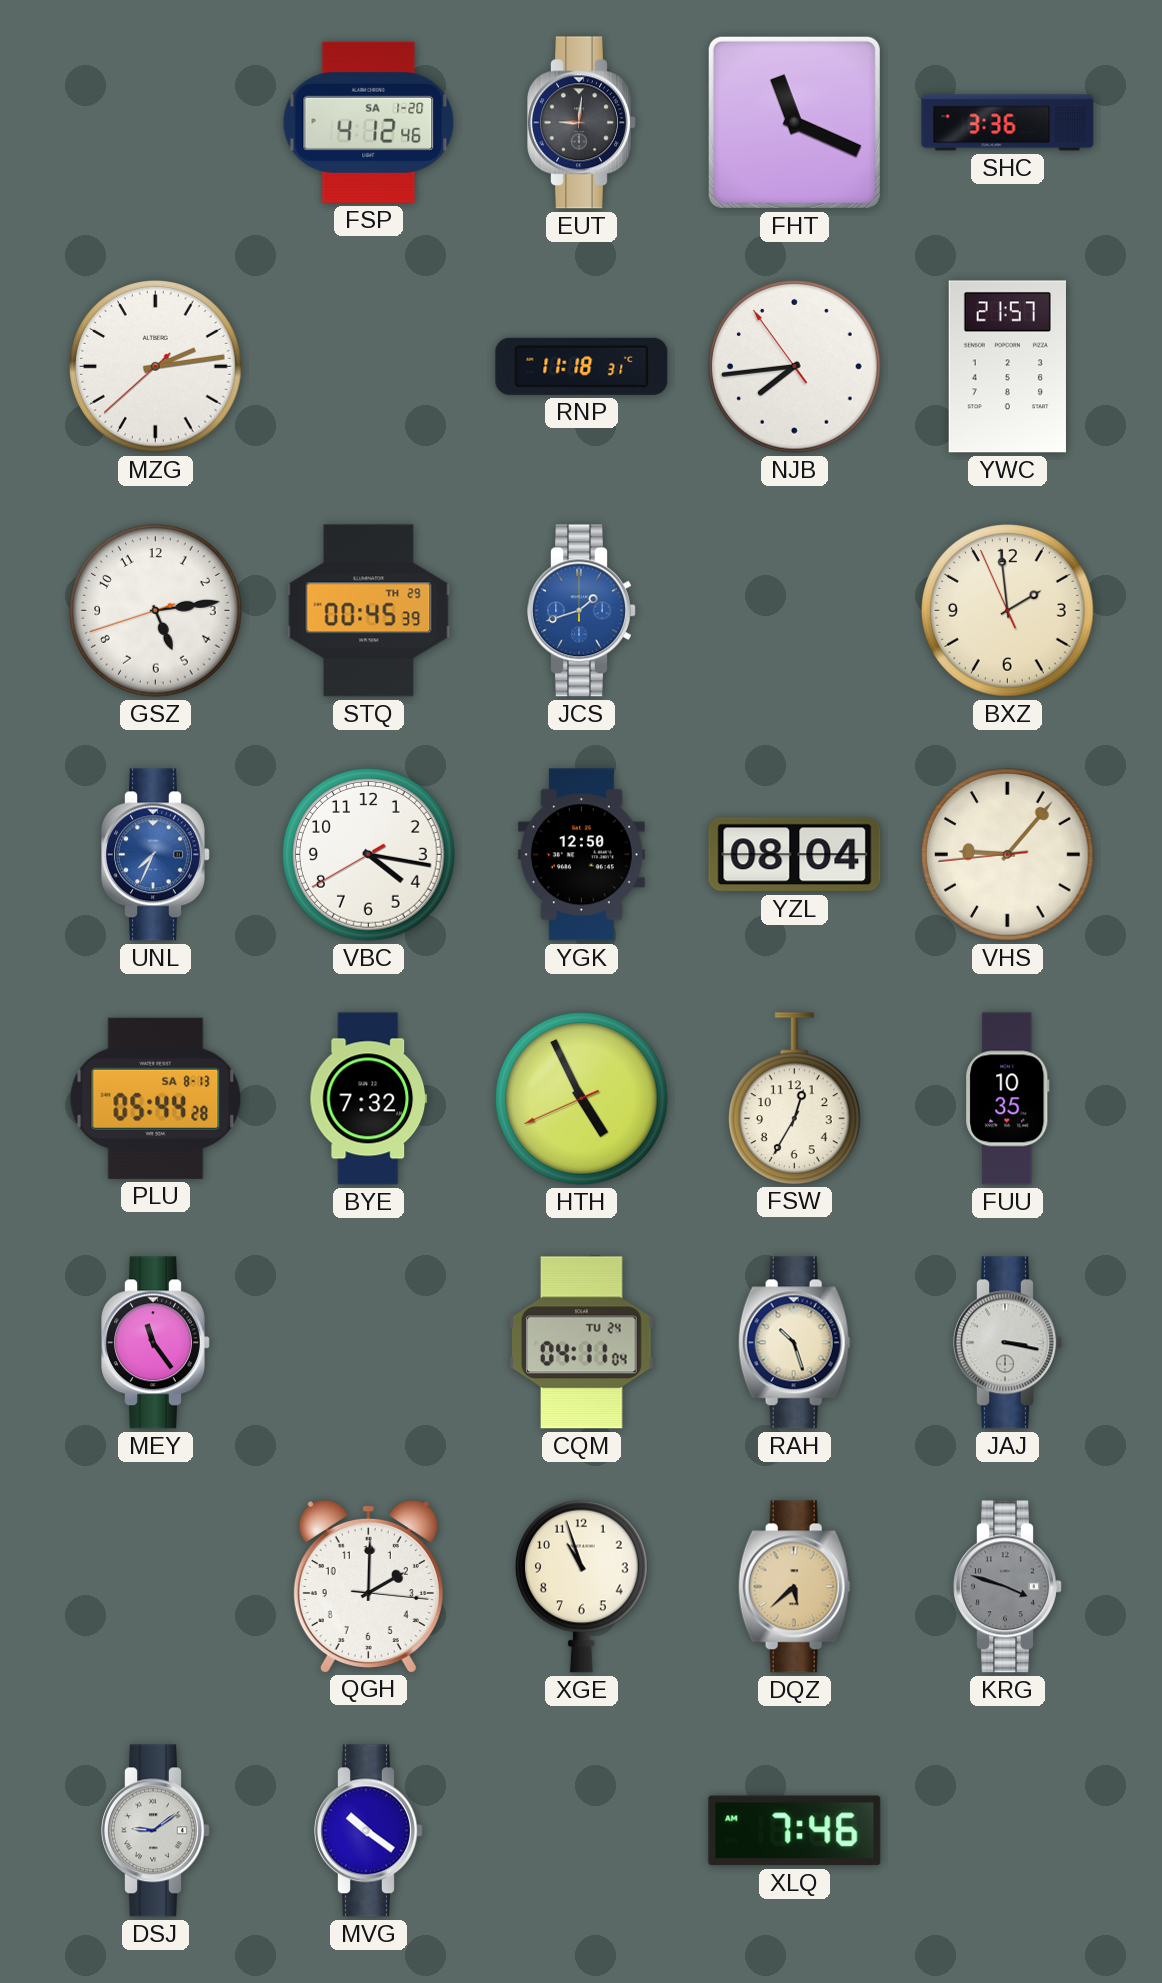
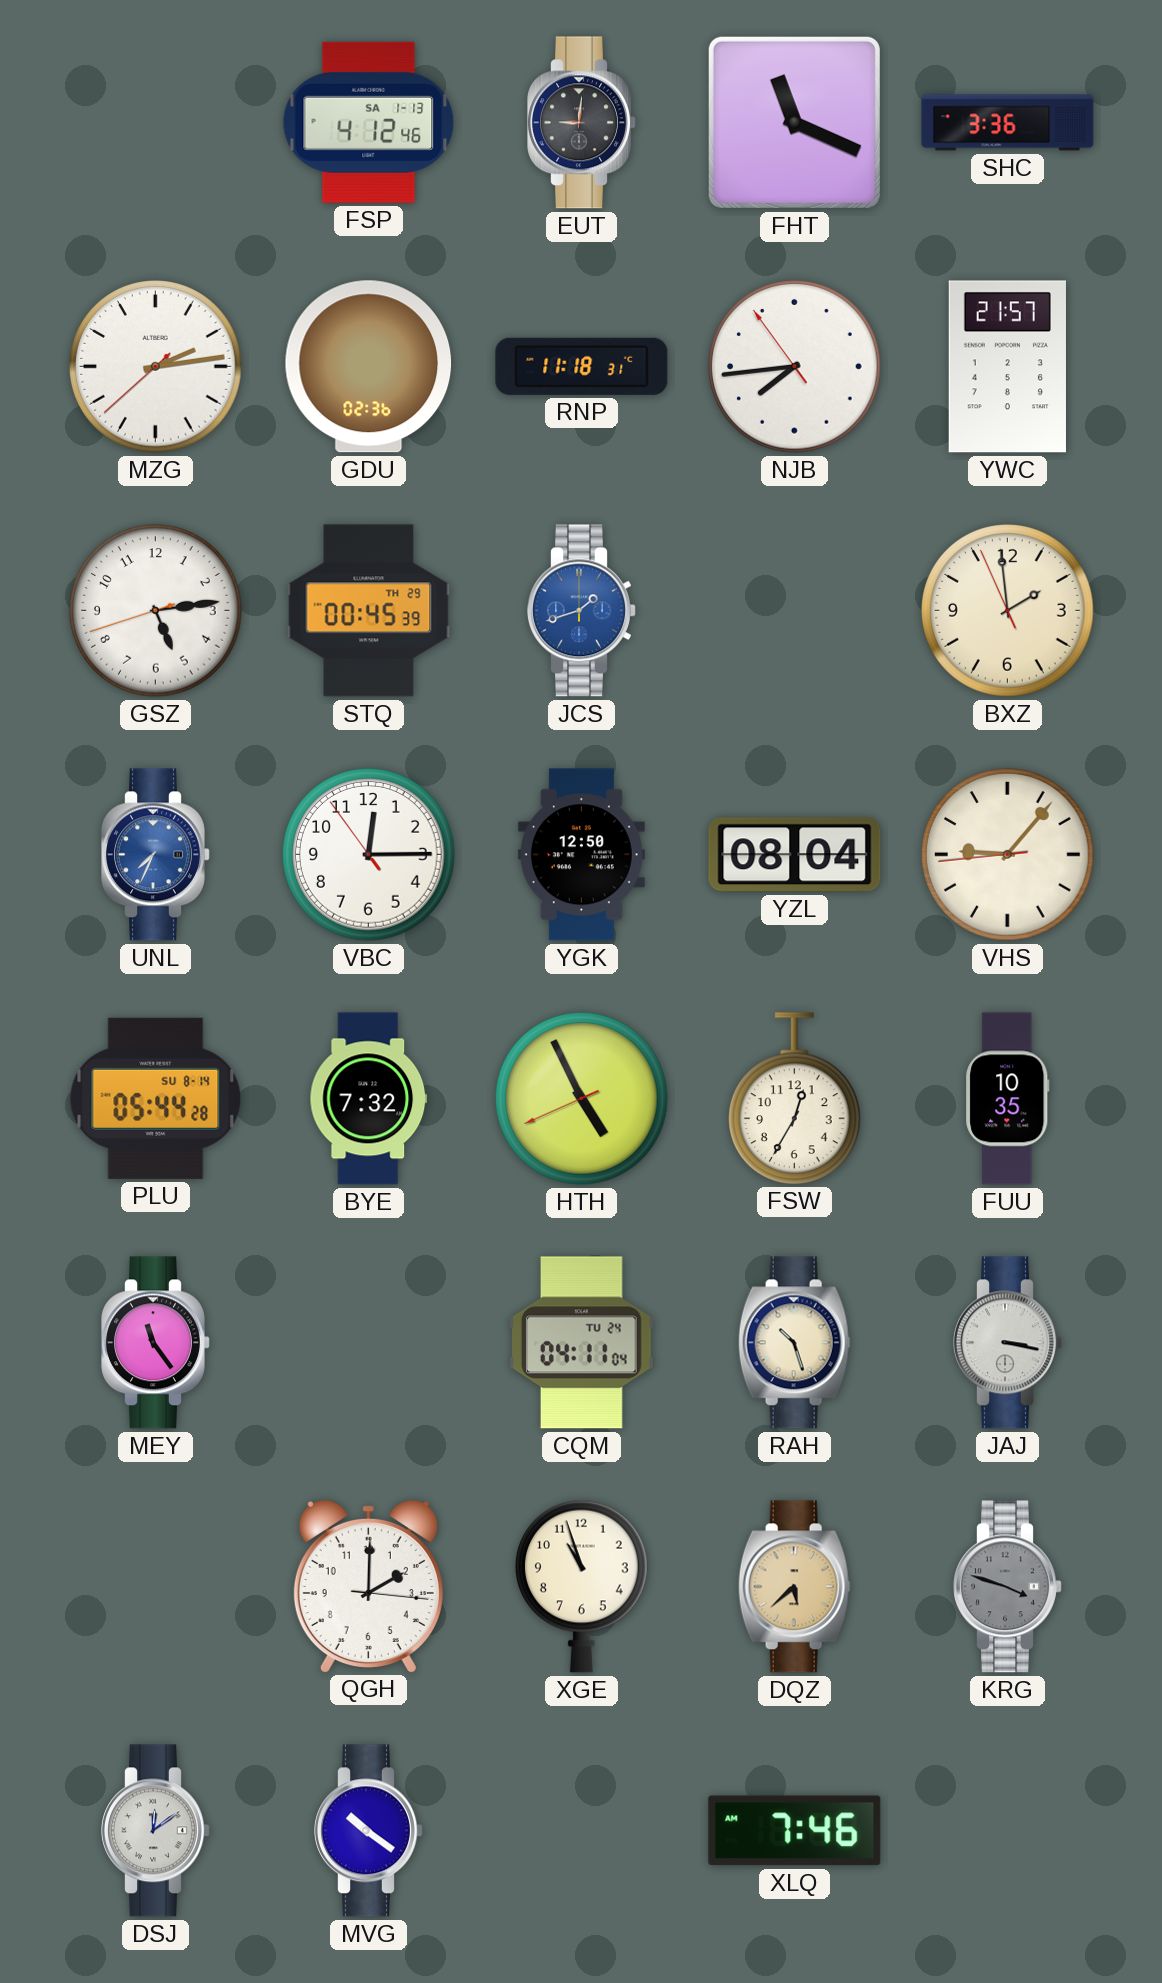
FSP date: SA 1-20 -> SA 1-13 (369, 122)
GDU: none -> 02:36 (369, 367)
VBC: 4:16 -> 12:14 (369, 855)
PLU date: SA 8-13 -> SU 8-14 (156, 1098)
DSJ: 9:09 -> 12:09 (156, 1831)
